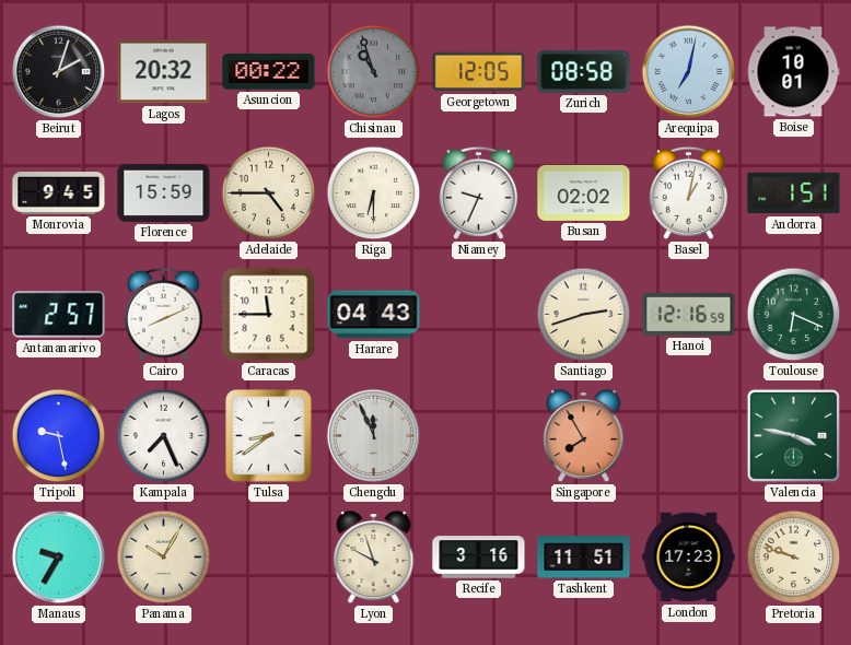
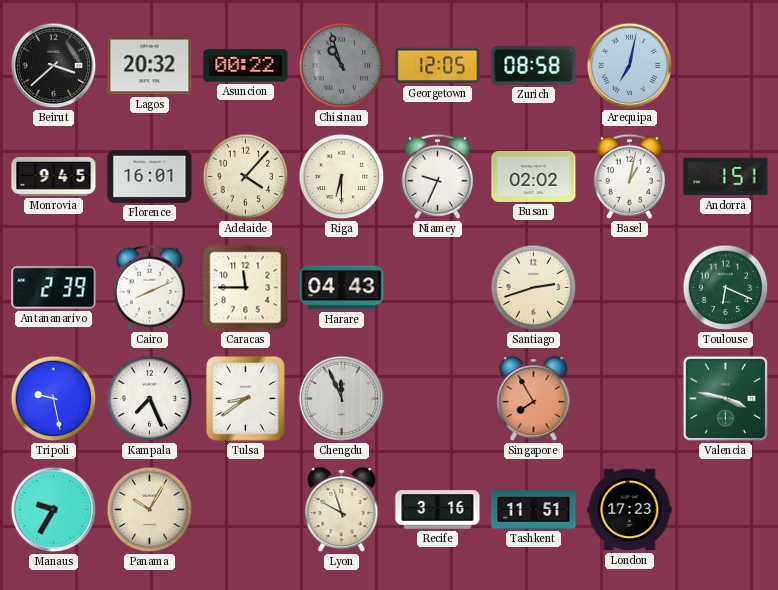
Beirut: 2:03 -> 3:38 (54, 66)
Boise: 10:01 -> none (794, 72)
Florence: 15:59 -> 16:01 (150, 176)
Adelaide: 4:45 -> 4:07 (246, 177)
Antananarivo: 2:57 -> 2:39 (54, 288)
Hanoi: 12:16 -> none (689, 314)
Pretoria: 9:48 -> none (794, 558)
